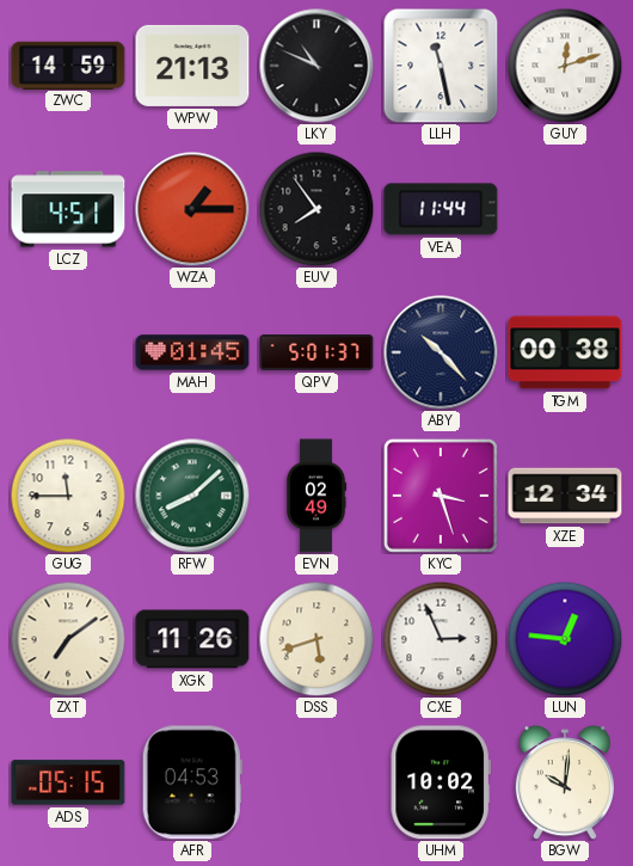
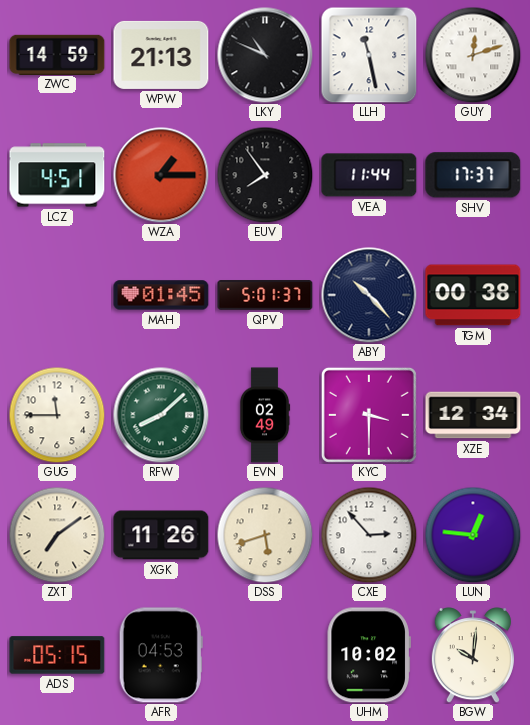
SHV: none -> 17:37 (473, 175)
KYC: 3:27 -> 3:30 (369, 415)
CXE: 2:56 -> 2:53 (369, 535)
